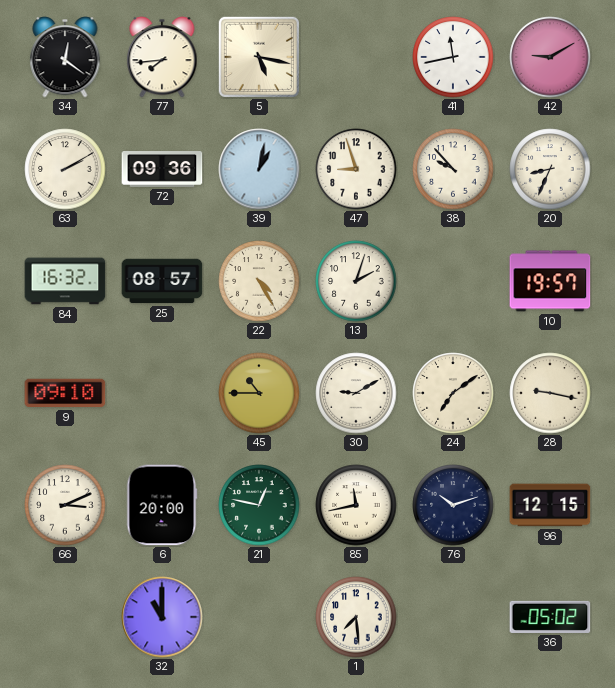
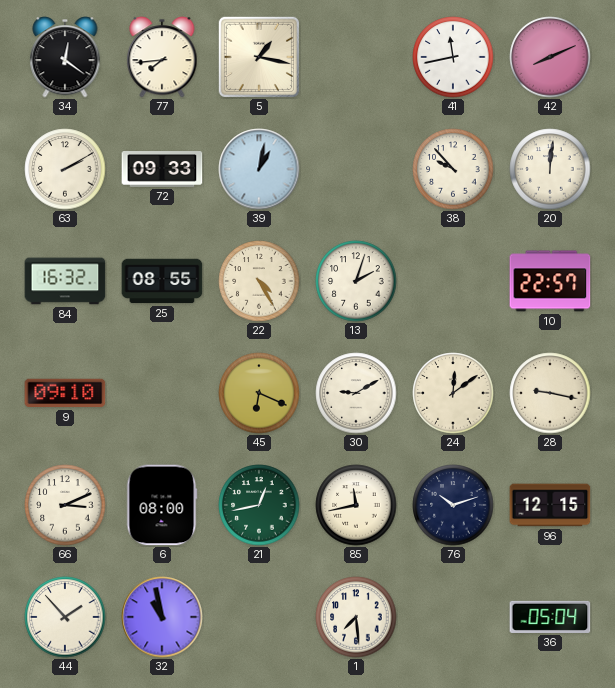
5: 5:17 -> 1:17 (258, 56)
42: 9:10 -> 8:11 (550, 57)
72: 09:36 -> 09:33 (162, 170)
47: 8:57 -> none (356, 169)
20: 8:34 -> 12:01 (550, 169)
25: 08:57 -> 08:55 (162, 281)
10: 19:57 -> 22:57 (550, 281)
45: 10:45 -> 6:19 (259, 393)
24: 7:09 -> 12:09 (453, 393)
6: 20:00 -> 08:00 (162, 505)
21: 12:47 -> 12:43 (259, 505)
44: none -> 1:53 (65, 617)
32: 11:00 -> 10:58 (162, 617)
36: 05:02 -> 05:04 (550, 617)
